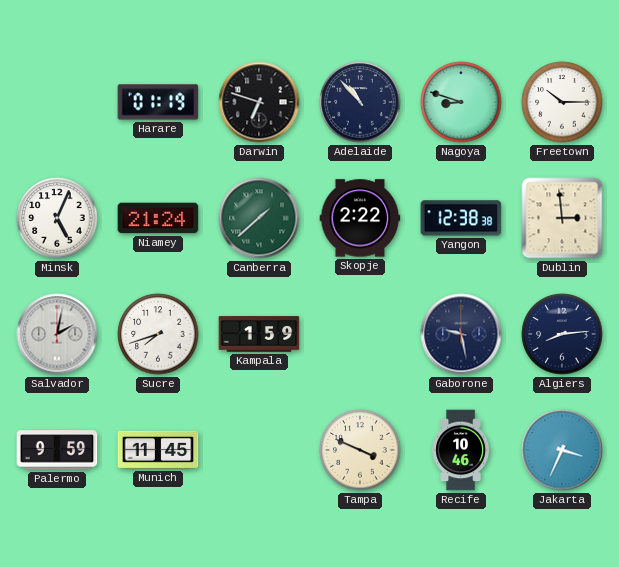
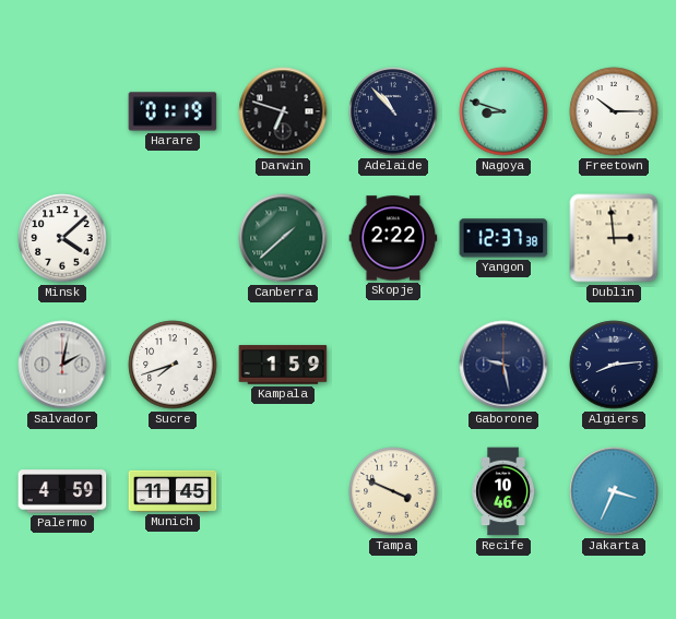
Minsk: 5:04 -> 4:08 (62, 238)
Niamey: 21:24 -> none (158, 218)
Yangon: 12:38 -> 12:37 (503, 238)
Palermo: 9:59 -> 4:59 (62, 491)
